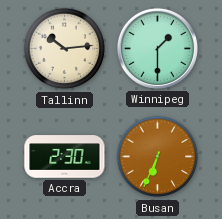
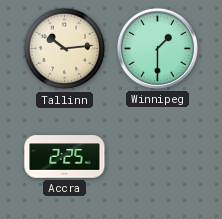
Accra: 2:30 -> 2:25 (65, 157)
Busan: 6:34 -> none (158, 157)
